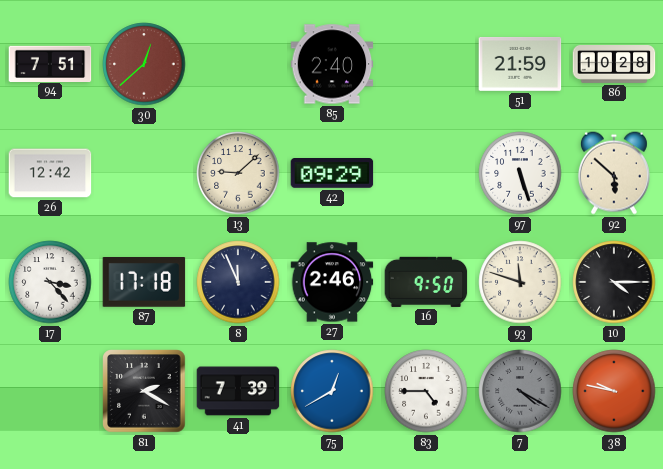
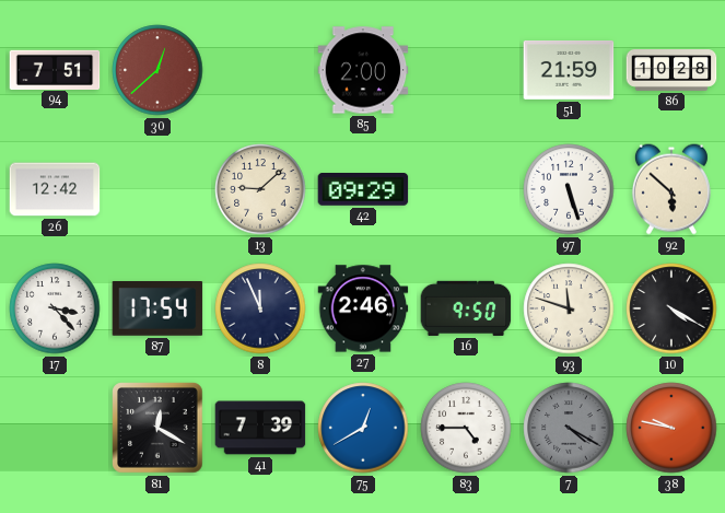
85: 2:40 -> 2:00 (363, 70)
87: 17:18 -> 17:54 (157, 310)
10: 4:15 -> 4:20 (671, 308)
81: 2:20 -> 12:20 (157, 428)
